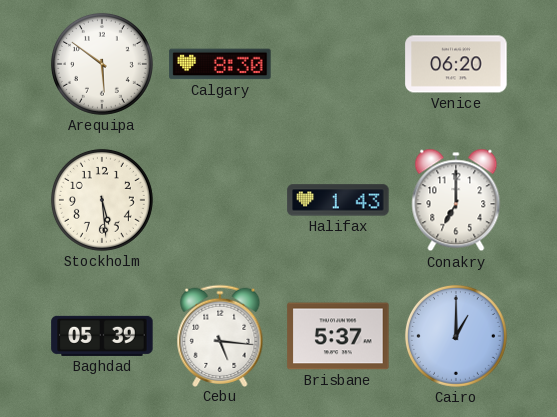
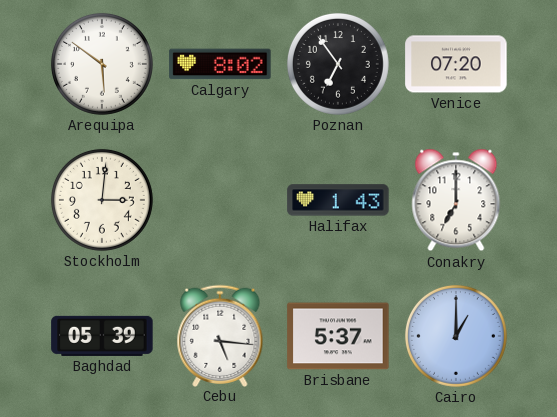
Calgary: 8:30 -> 8:02 (220, 64)
Poznan: none -> 6:54 (338, 64)
Venice: 06:20 -> 07:20 (456, 64)
Stockholm: 5:29 -> 3:01 (102, 200)
